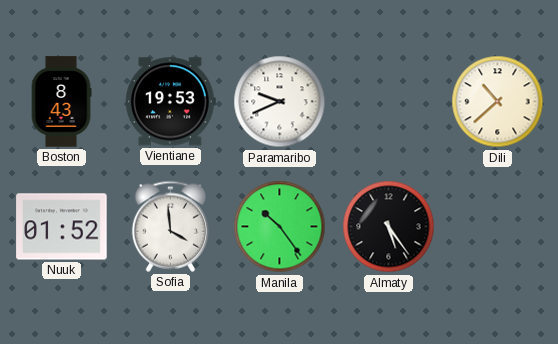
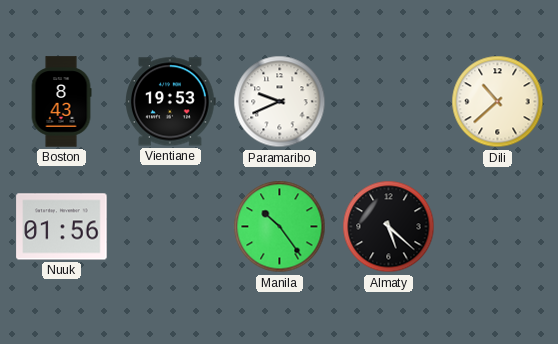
Nuuk: 01:52 -> 01:56 (62, 227)
Sofia: 3:59 -> none (171, 226)
Almaty: 5:24 -> 5:22 (389, 227)
